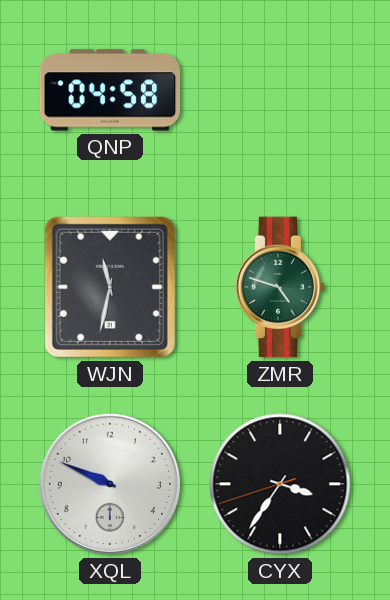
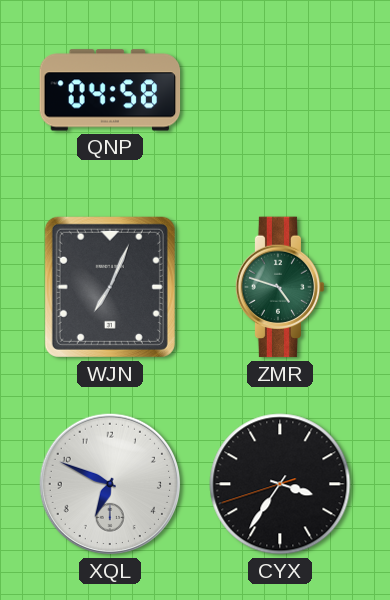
WJN: 11:32 -> 7:04 (110, 287)
XQL: 9:49 -> 6:49 (110, 484)
